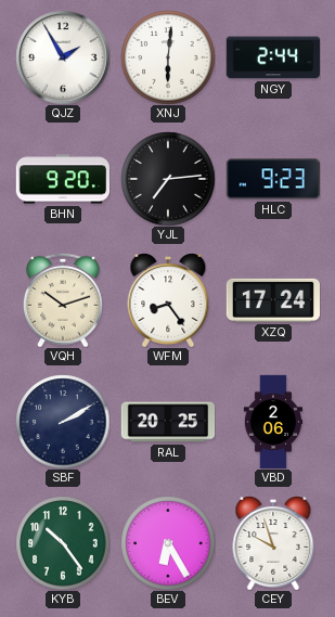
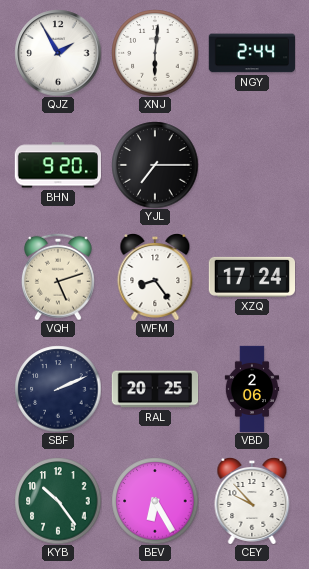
YJL: 7:14 -> 7:15 (155, 165)
HLC: 9:23 -> none (273, 179)
VQH: 10:12 -> 5:12 (58, 277)
SBF: 2:10 -> 2:11 (58, 389)
CEY: 9:57 -> 9:53 (252, 501)
